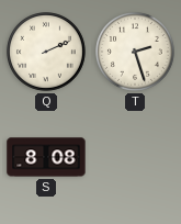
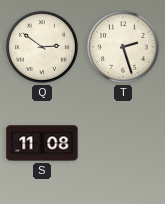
Q: 2:11 -> 2:51 (43, 48)
S: 8:08 -> 11:08 (42, 143)
